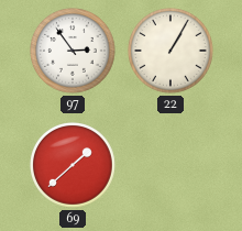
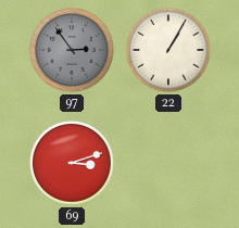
97 dial: white -> grey (73, 51)
69: 1:38 -> 3:12 (73, 164)
